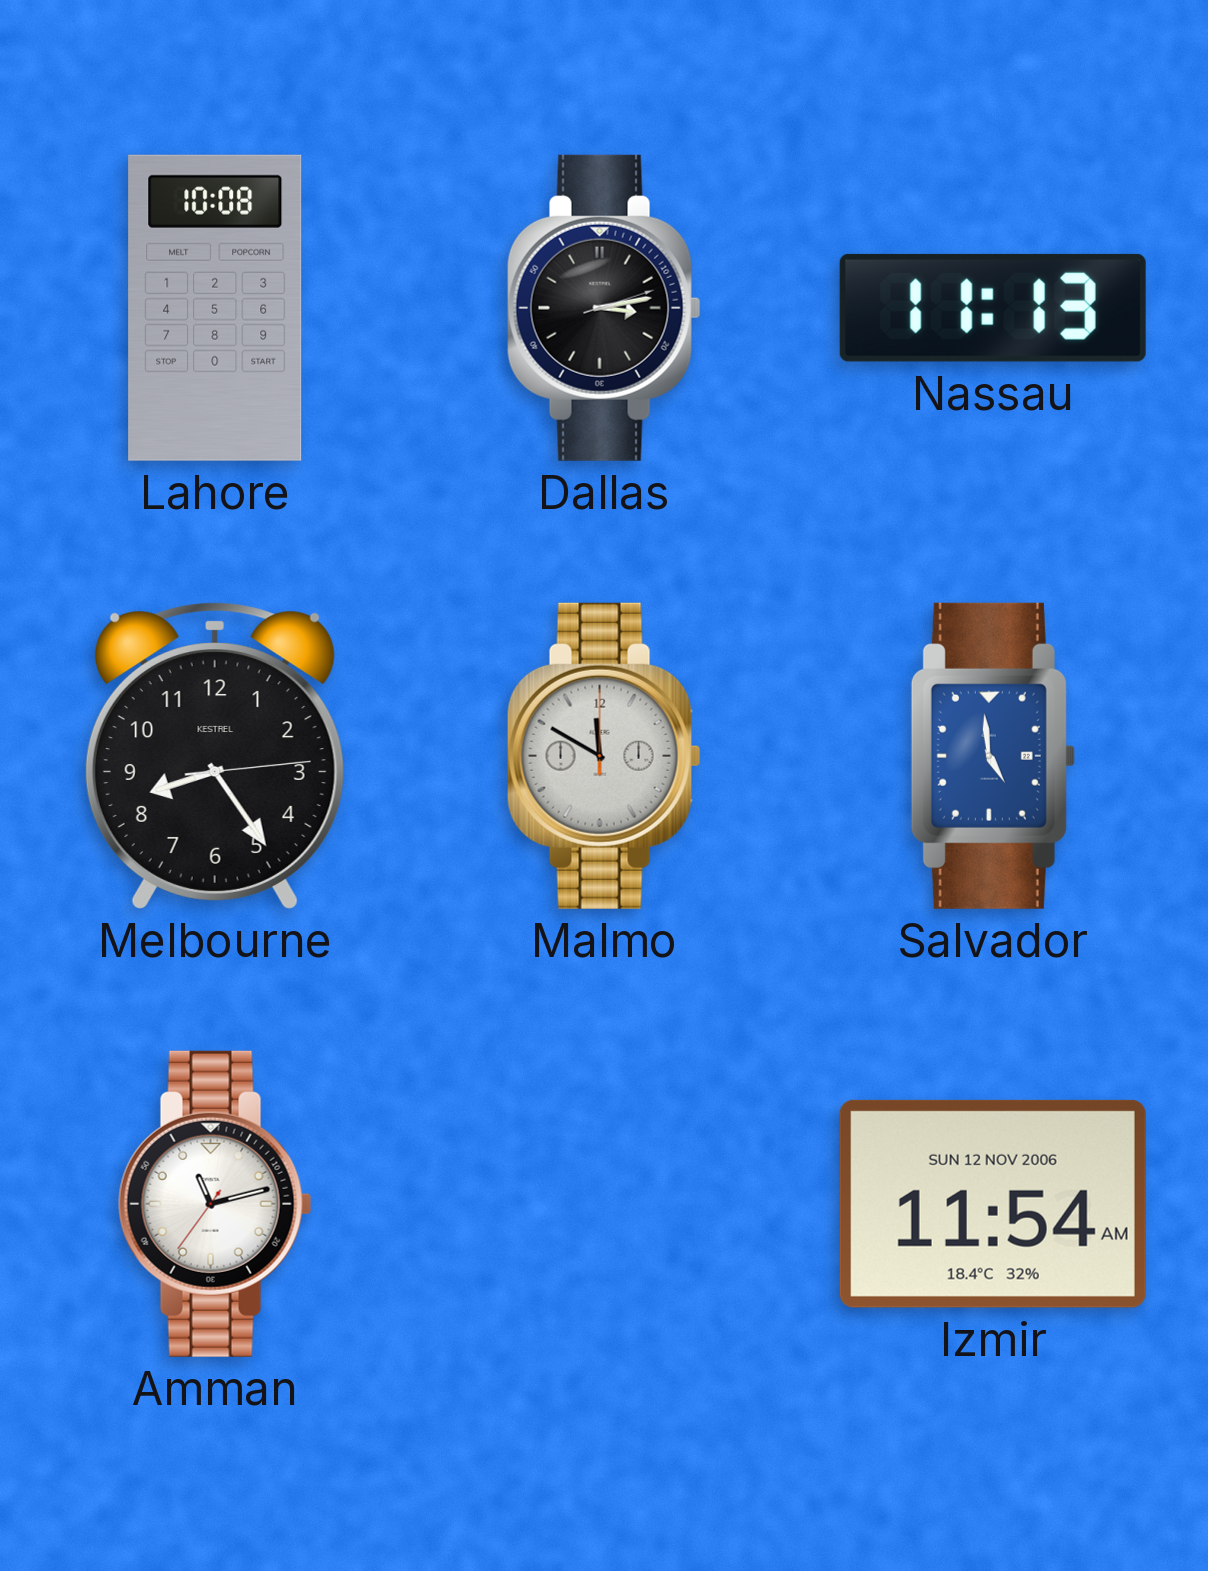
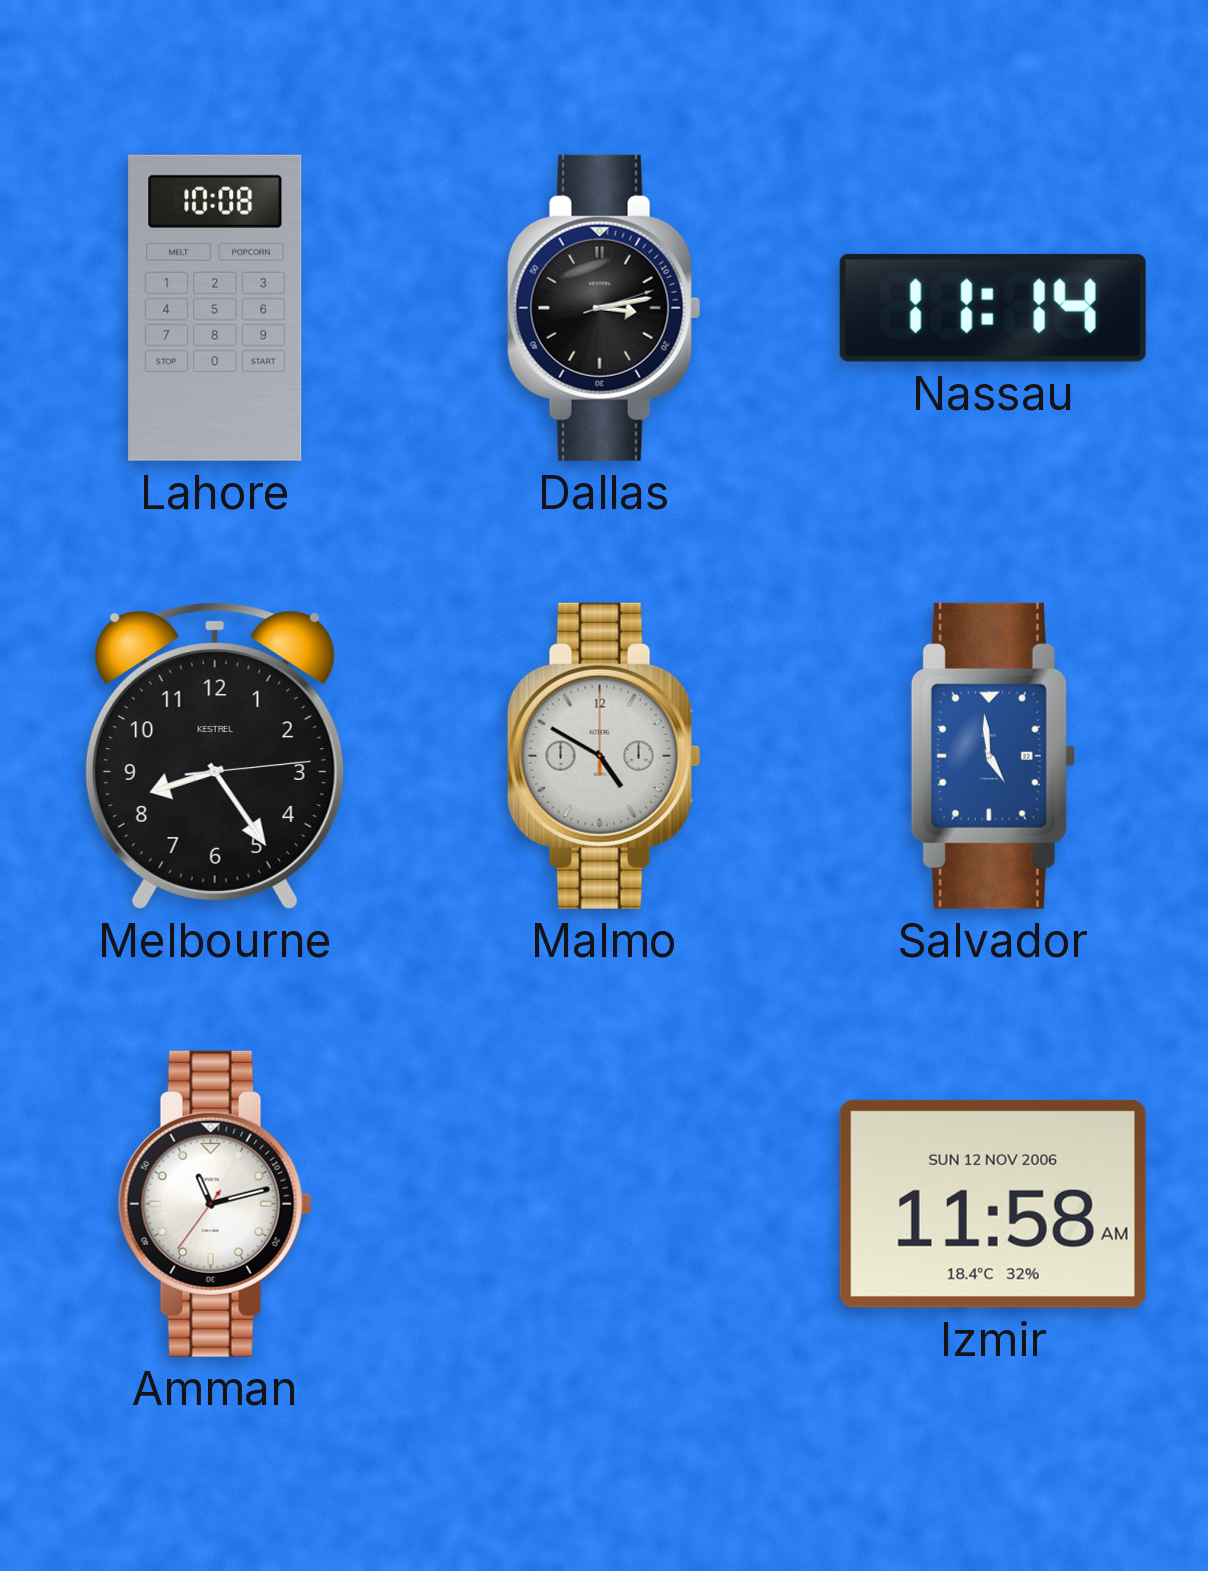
Nassau: 11:13 -> 11:14 (993, 308)
Malmo: 11:50 -> 4:50 (604, 756)
Izmir: 11:54 -> 11:58 (993, 1204)
